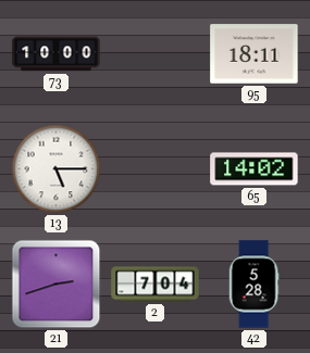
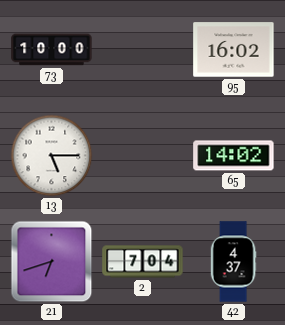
95: 18:11 -> 16:02 (234, 50)
21: 2:42 -> 6:42 (52, 262)
42: 5:28 -> 4:37 (233, 262)
